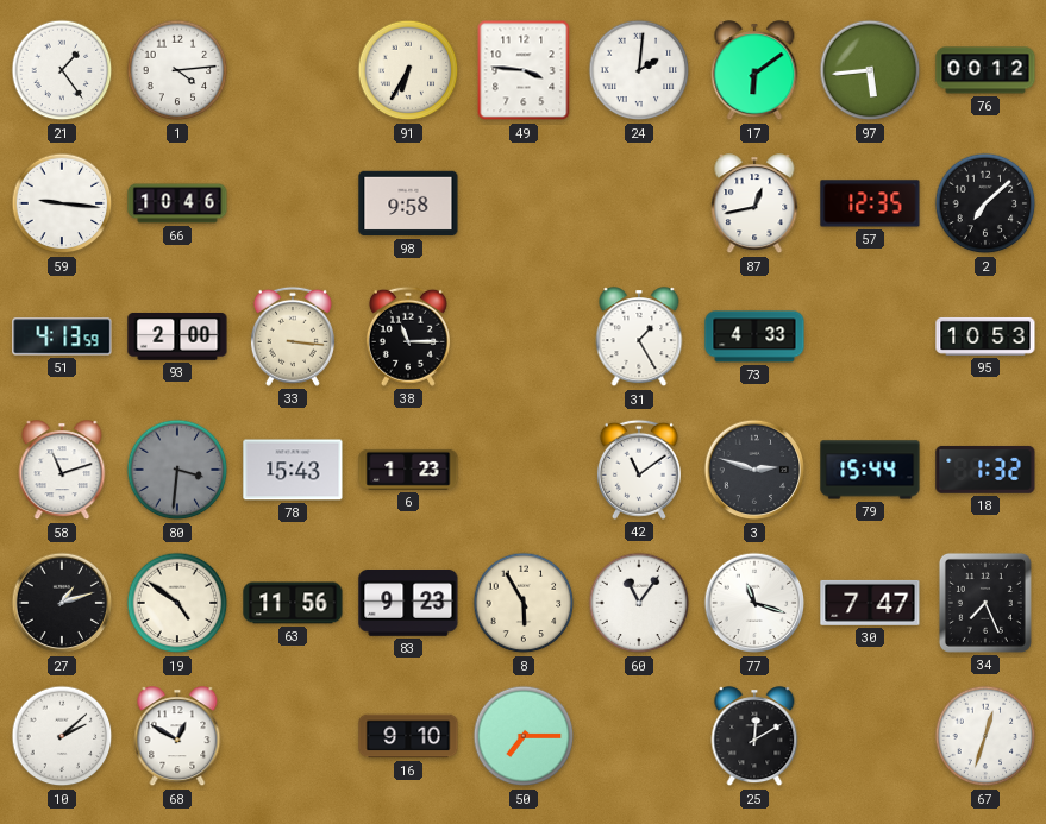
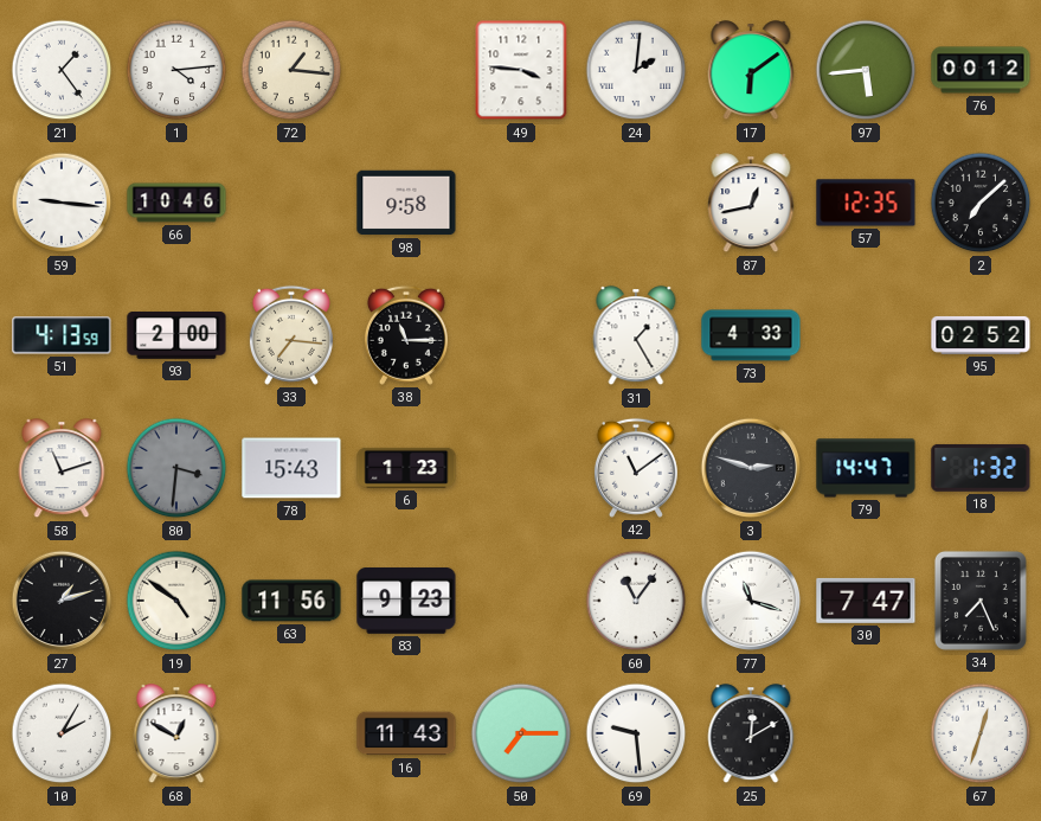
72: none -> 1:16 (291, 70)
91: 6:35 -> none (408, 70)
33: 3:16 -> 7:16 (291, 335)
95: 10:53 -> 02:52 (981, 335)
79: 15:44 -> 14:47 (866, 468)
8: 5:55 -> none (524, 603)
10: 2:08 -> 2:05 (62, 733)
16: 9:10 -> 11:43 (406, 733)
69: none -> 9:29 (636, 733)
